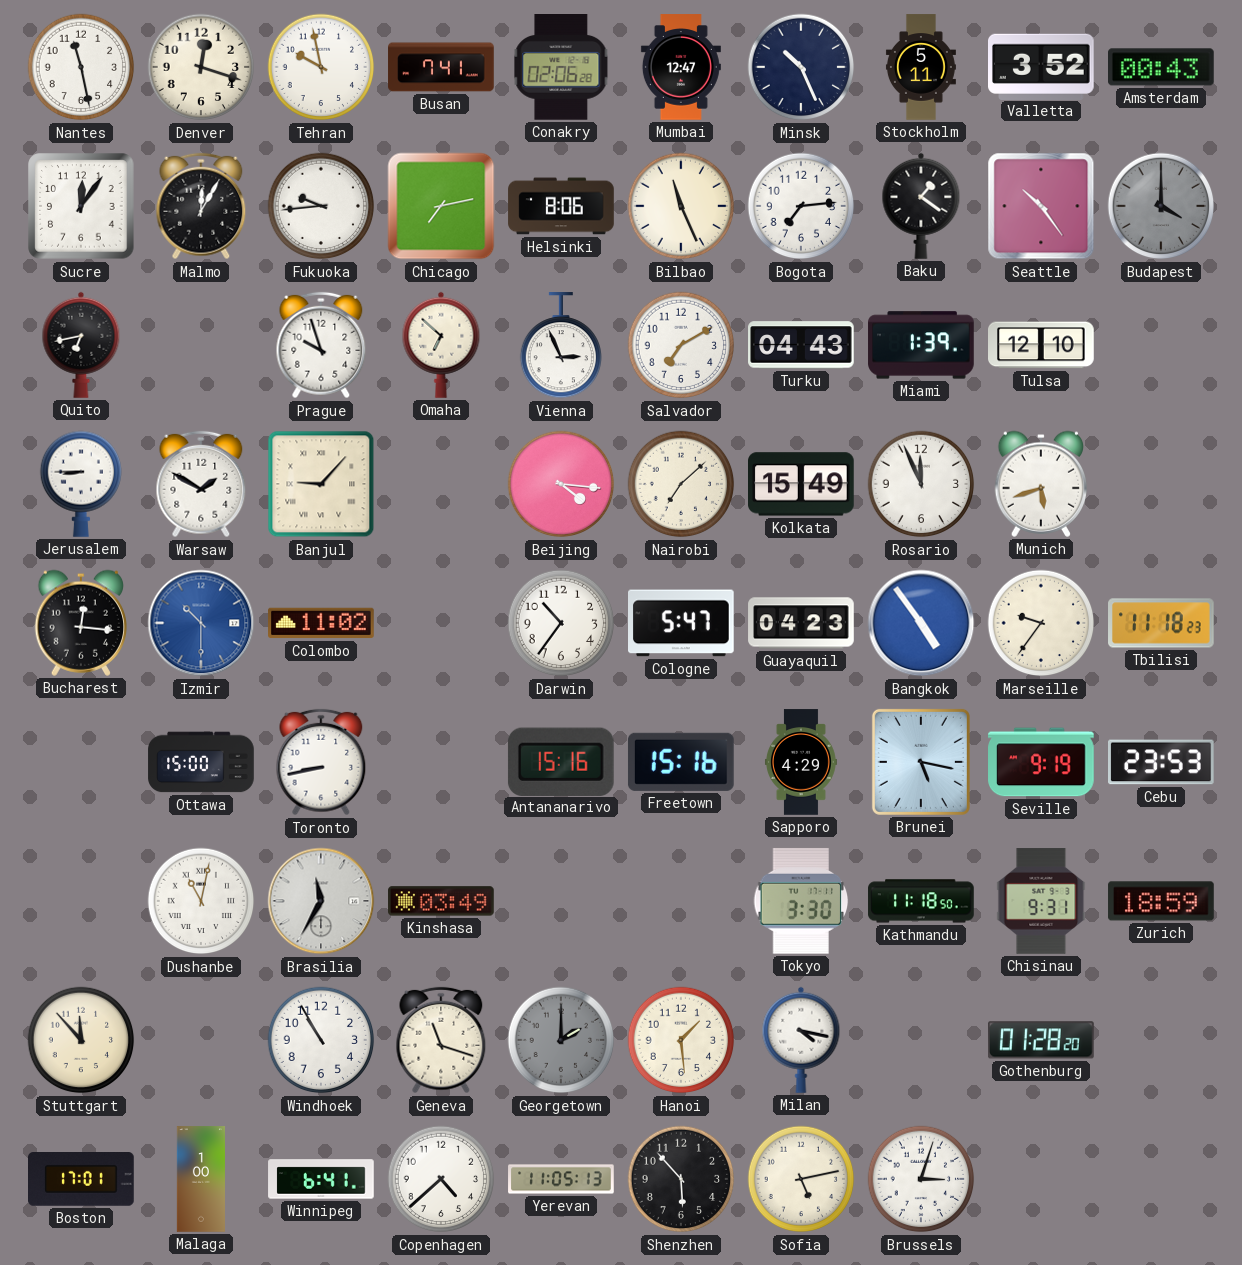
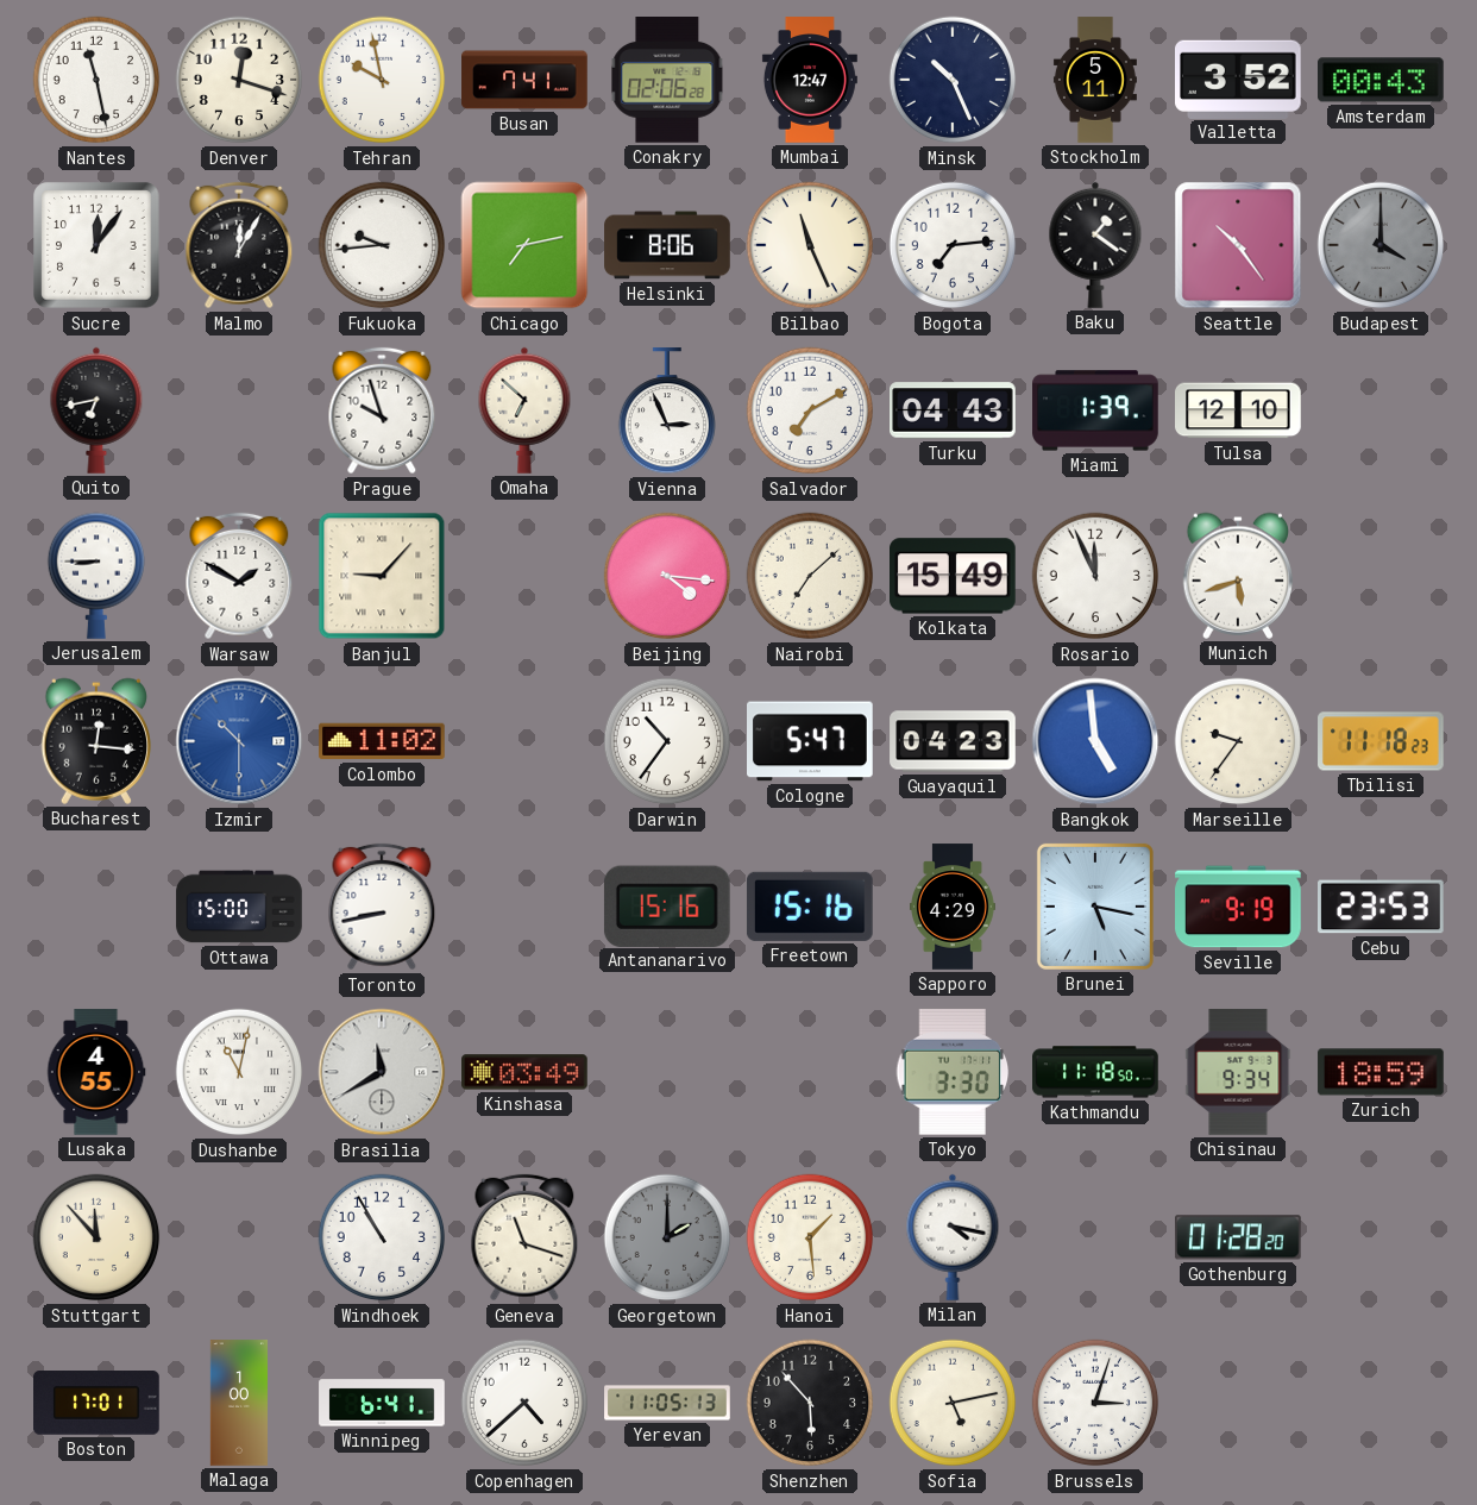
Bangkok: 4:54 -> 4:59 (1095, 741)
Lusaka: none -> 4:55 (96, 1072)
Brasilia: 11:35 -> 11:40 (382, 1072)
Chisinau: 9:31 -> 9:34 (1238, 1072)
